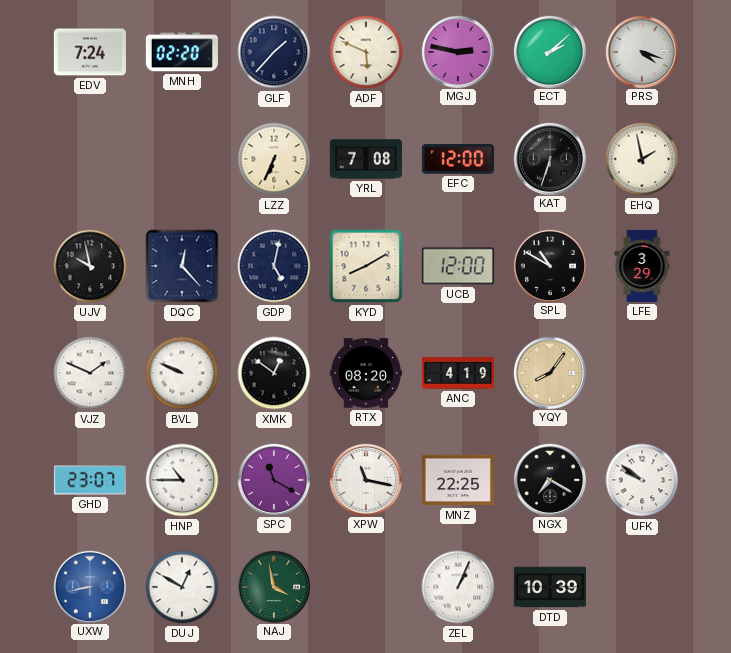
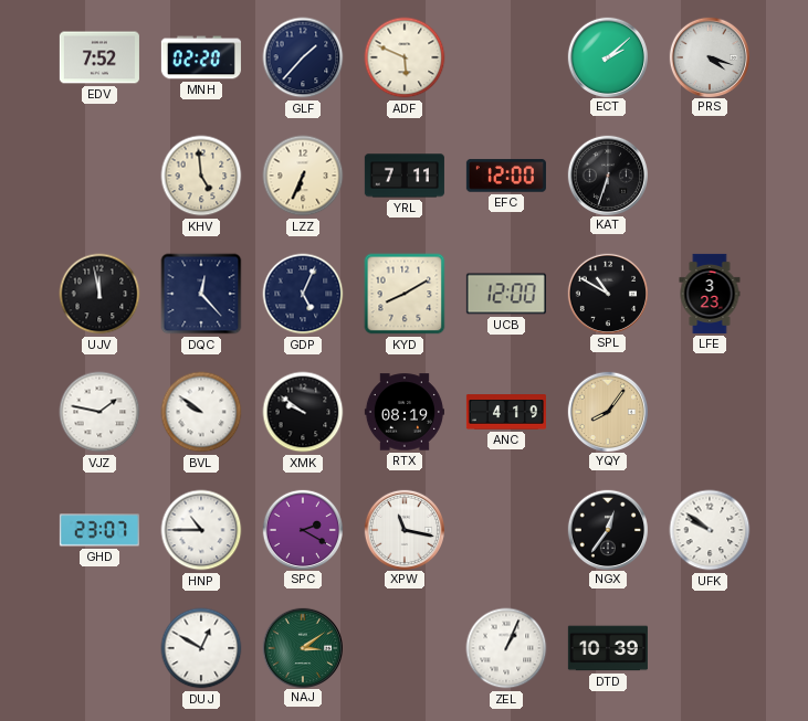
EDV: 7:24 -> 7:52 (99, 57)
MGJ: 2:47 -> none (457, 51)
KHV: none -> 4:59 (201, 176)
YRL: 7:08 -> 7:11 (405, 176)
EHQ: 1:58 -> none (642, 159)
UJV: 9:58 -> 11:58 (99, 294)
GDP: 5:02 -> 5:04 (303, 294)
LFE: 3:29 -> 3:23 (710, 294)
VJZ: 1:49 -> 1:47 (99, 412)
BVL: 9:49 -> 9:51 (201, 412)
XMK: 12:51 -> 9:51 (303, 412)
RTX: 08:20 -> 08:19 (405, 412)
SPC: 11:20 -> 2:20 (302, 529)
MNZ: 22:25 -> none (458, 480)
NGX: 7:20 -> 12:36 (607, 529)
UXW: 8:43 -> none (89, 586)
NAJ: 3:58 -> 3:09 (302, 647)
